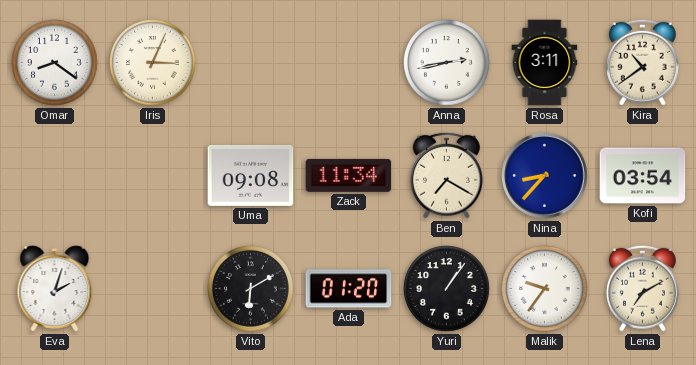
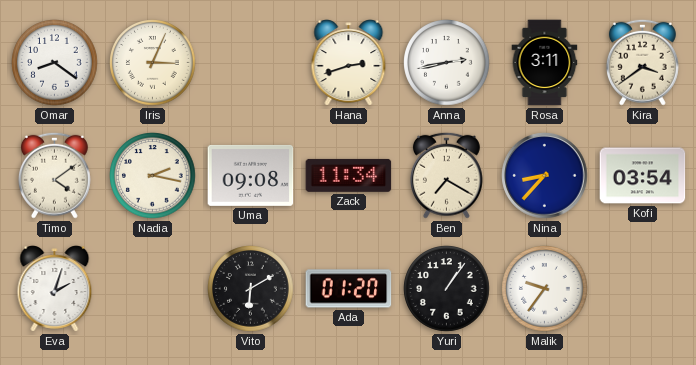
Hana: none -> 2:42 (349, 63)
Kira: 10:39 -> 3:39 (642, 62)
Timo: none -> 4:09 (54, 175)
Nadia: none -> 2:17 (153, 176)
Lena: 7:10 -> none (642, 288)
